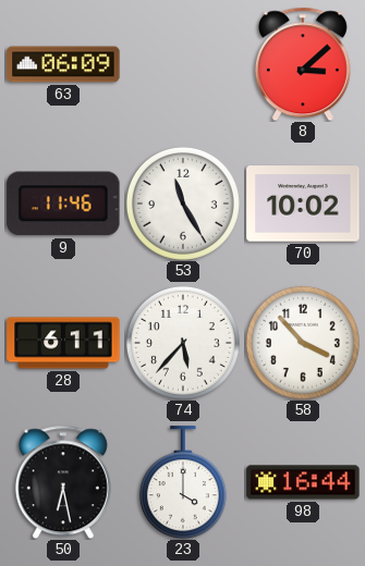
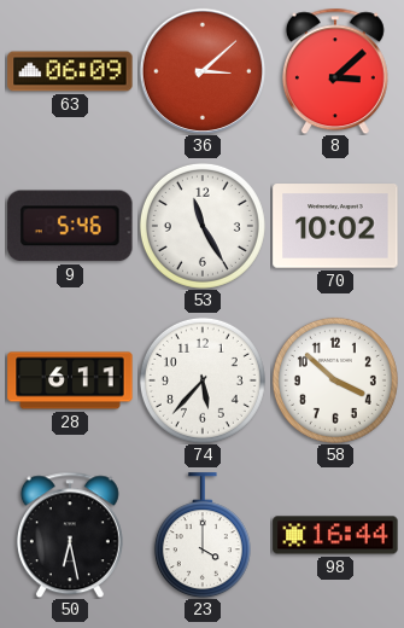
36: none -> 3:08 (203, 71)
9: 11:46 -> 5:46 (70, 226)
58: 3:53 -> 3:52 (335, 380)
